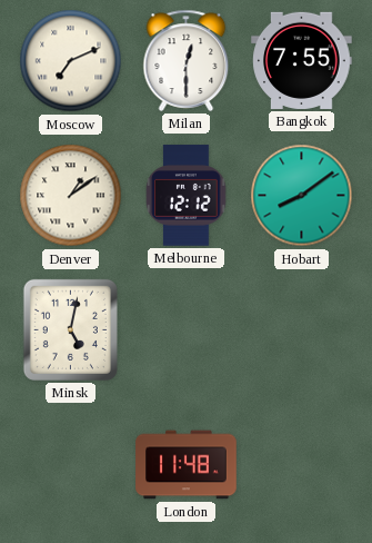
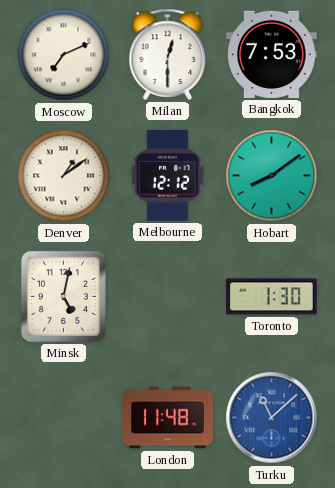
Bangkok: 7:55 -> 7:53 (272, 54)
Toronto: none -> 1:30 (272, 297)
Turku: none -> 11:08 (272, 418)
